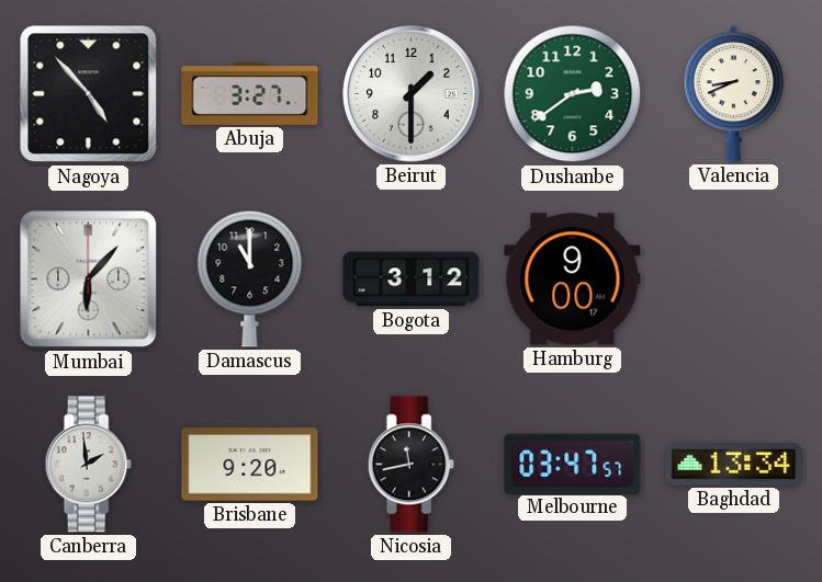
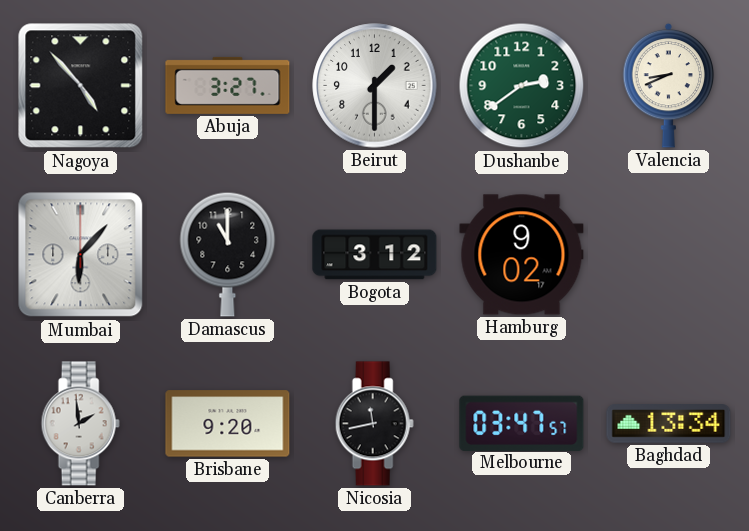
Hamburg: 9:00 -> 9:02 (522, 255)
